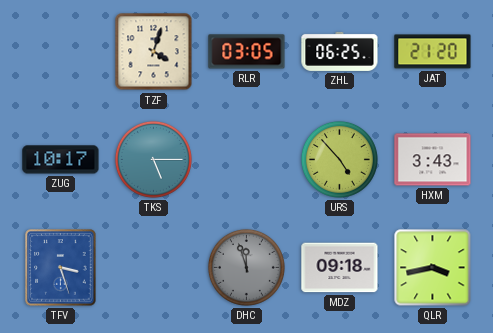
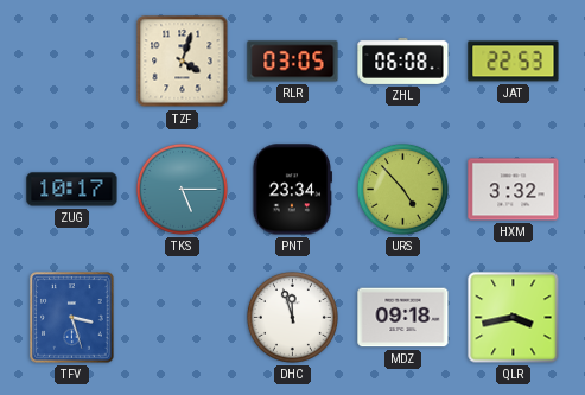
ZHL: 06:25 -> 06:08 (403, 60)
JAT: 21:20 -> 22:53 (514, 62)
PNT: none -> 23:34 (292, 190)
HXM: 3:43 -> 3:32 (514, 190)
DHC dial: grey -> white (292, 317)
